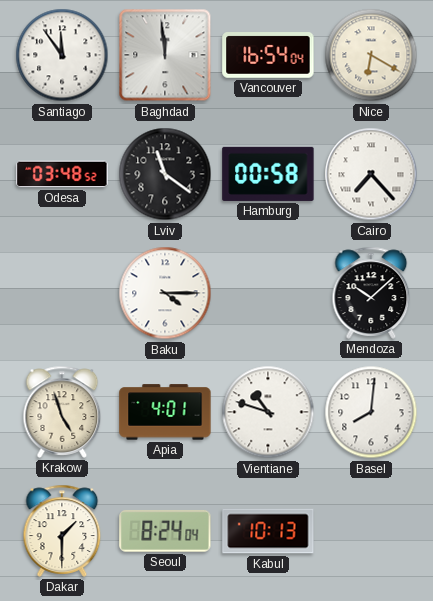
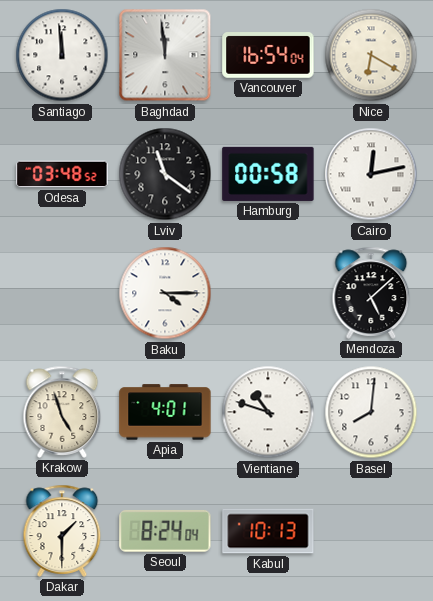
Santiago: 11:54 -> 11:59 (62, 55)
Cairo: 7:23 -> 12:13 (371, 174)
Mendoza: 10:08 -> 5:08 (371, 293)
